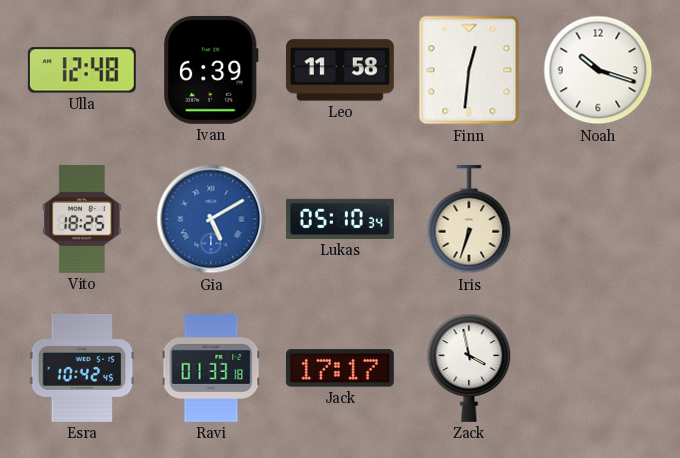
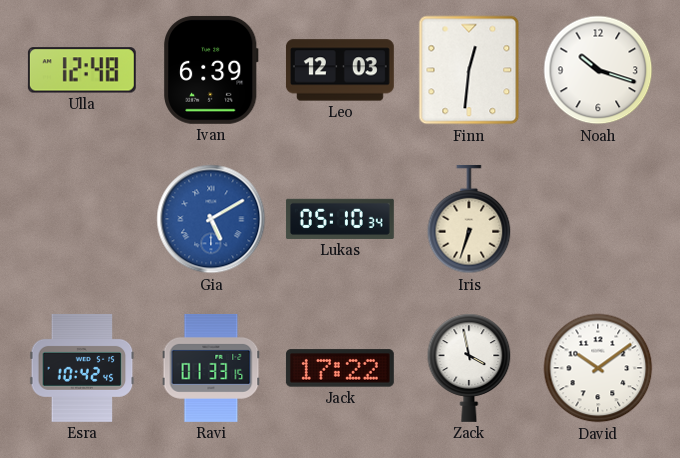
Leo: 11:58 -> 12:03 (340, 70)
Vito: 18:25 -> none (82, 219)
Ravi: 01:33:18 -> 01:33:15 (211, 368)
Jack: 17:17 -> 17:22 (340, 368)
David: none -> 10:09 (598, 368)
